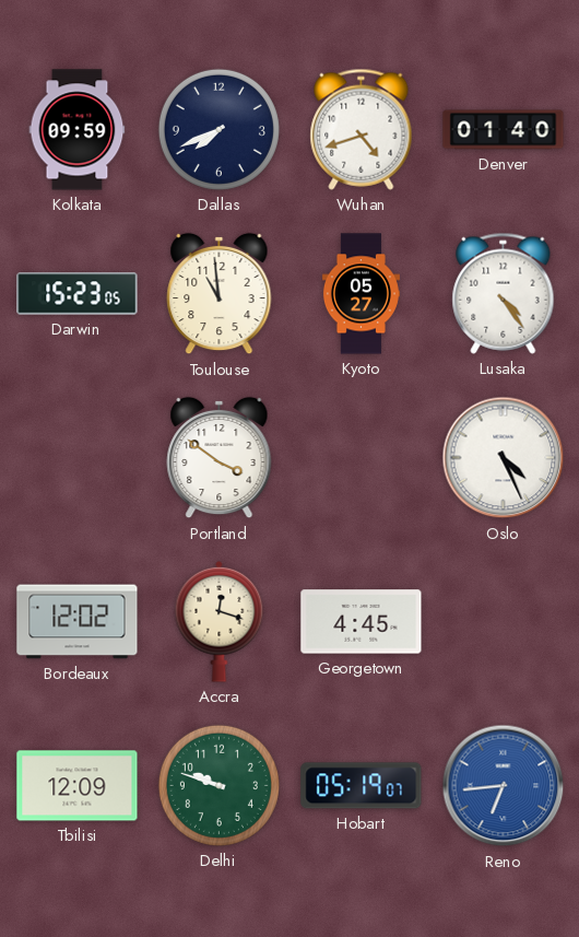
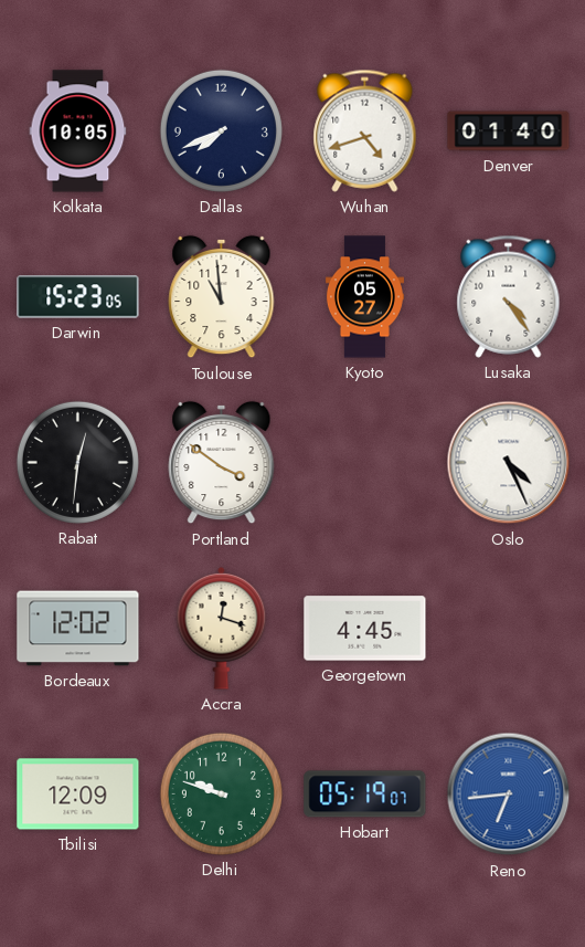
Kolkata: 09:59 -> 10:05 (78, 131)
Rabat: none -> 12:31 (77, 462)
